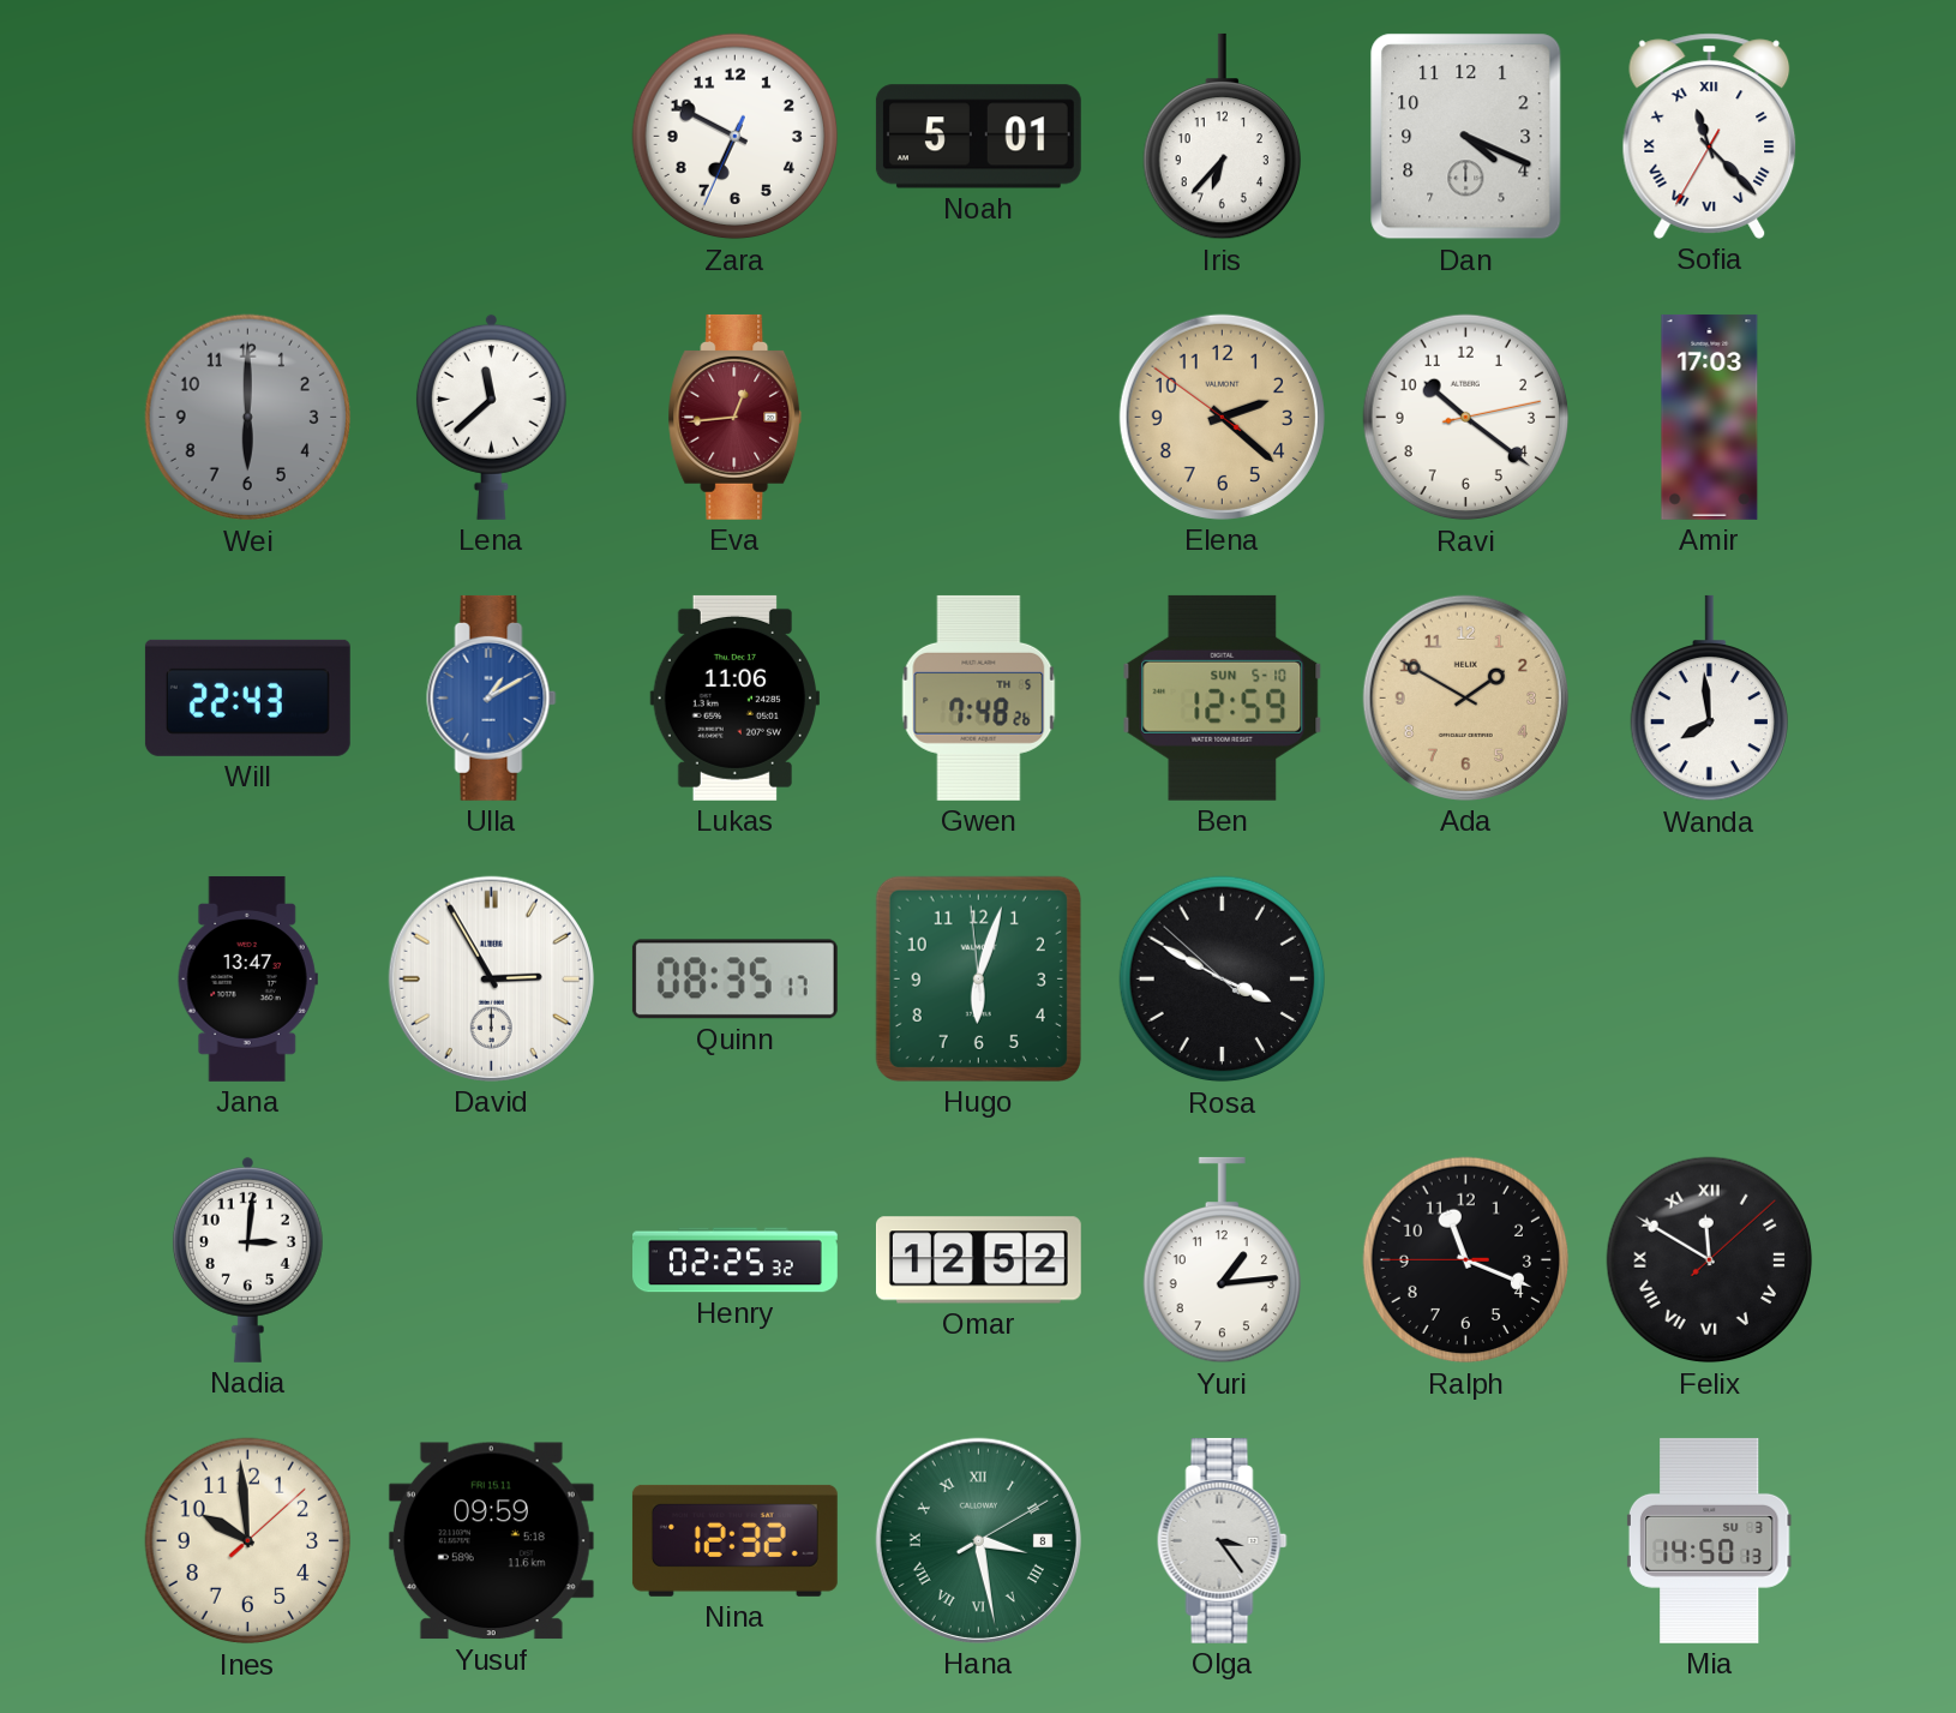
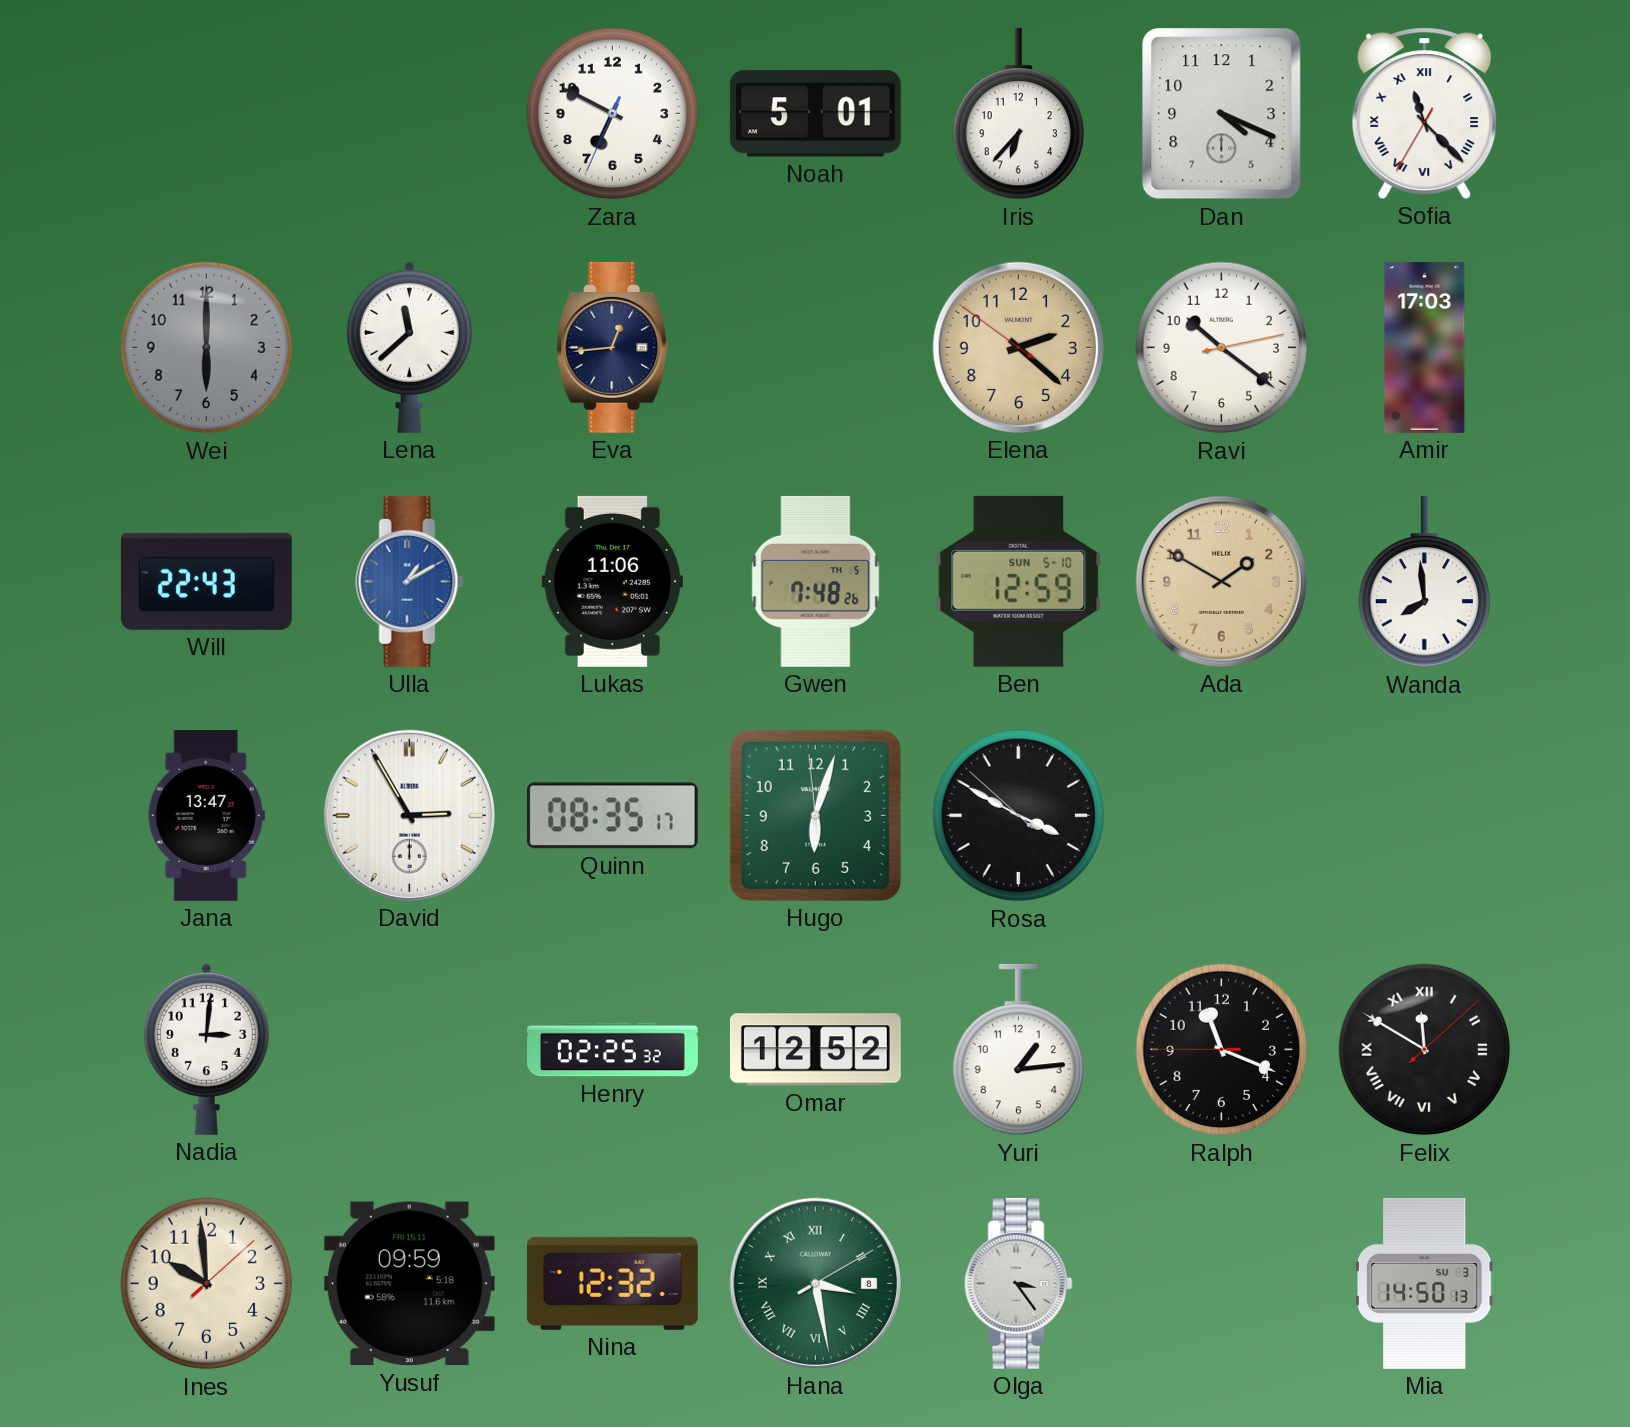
Eva dial: burgundy -> navy (613, 347)
